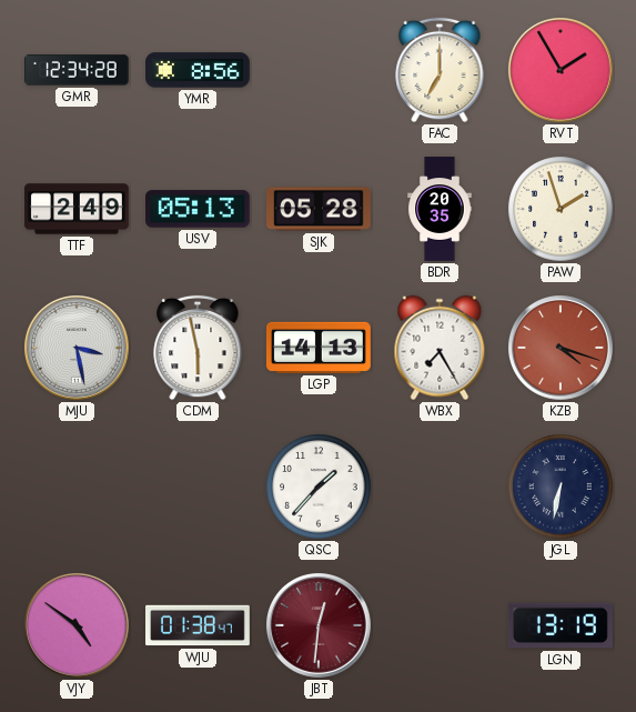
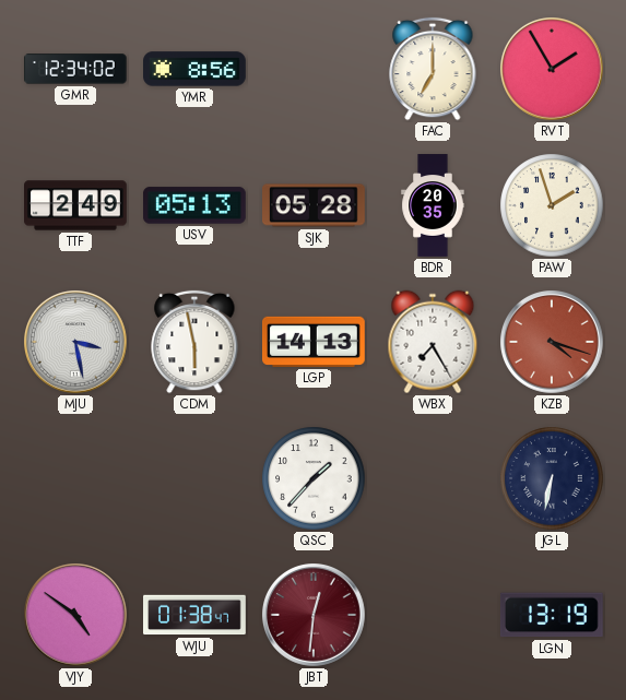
GMR: 12:34:28 -> 12:34:02 (75, 69)
